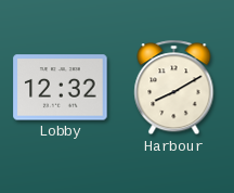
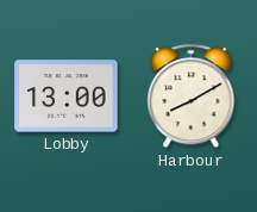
Lobby: 12:32 -> 13:00 (67, 96)
